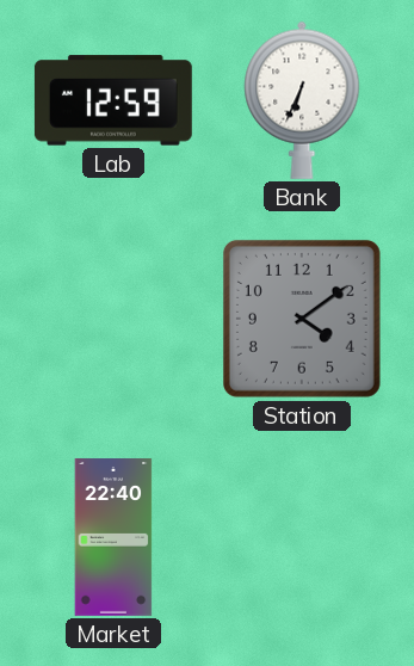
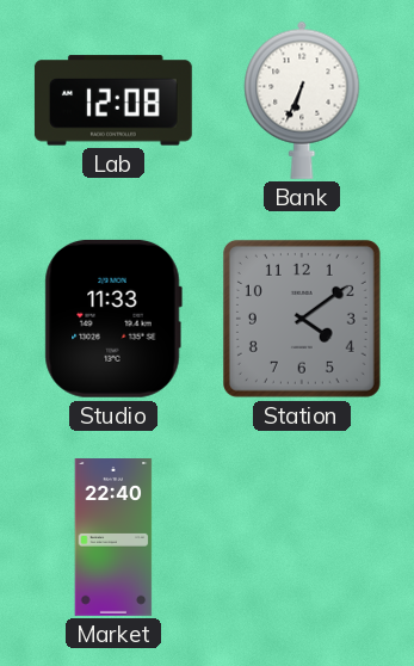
Lab: 12:59 -> 12:08 (113, 100)
Studio: none -> 11:33 (113, 319)
